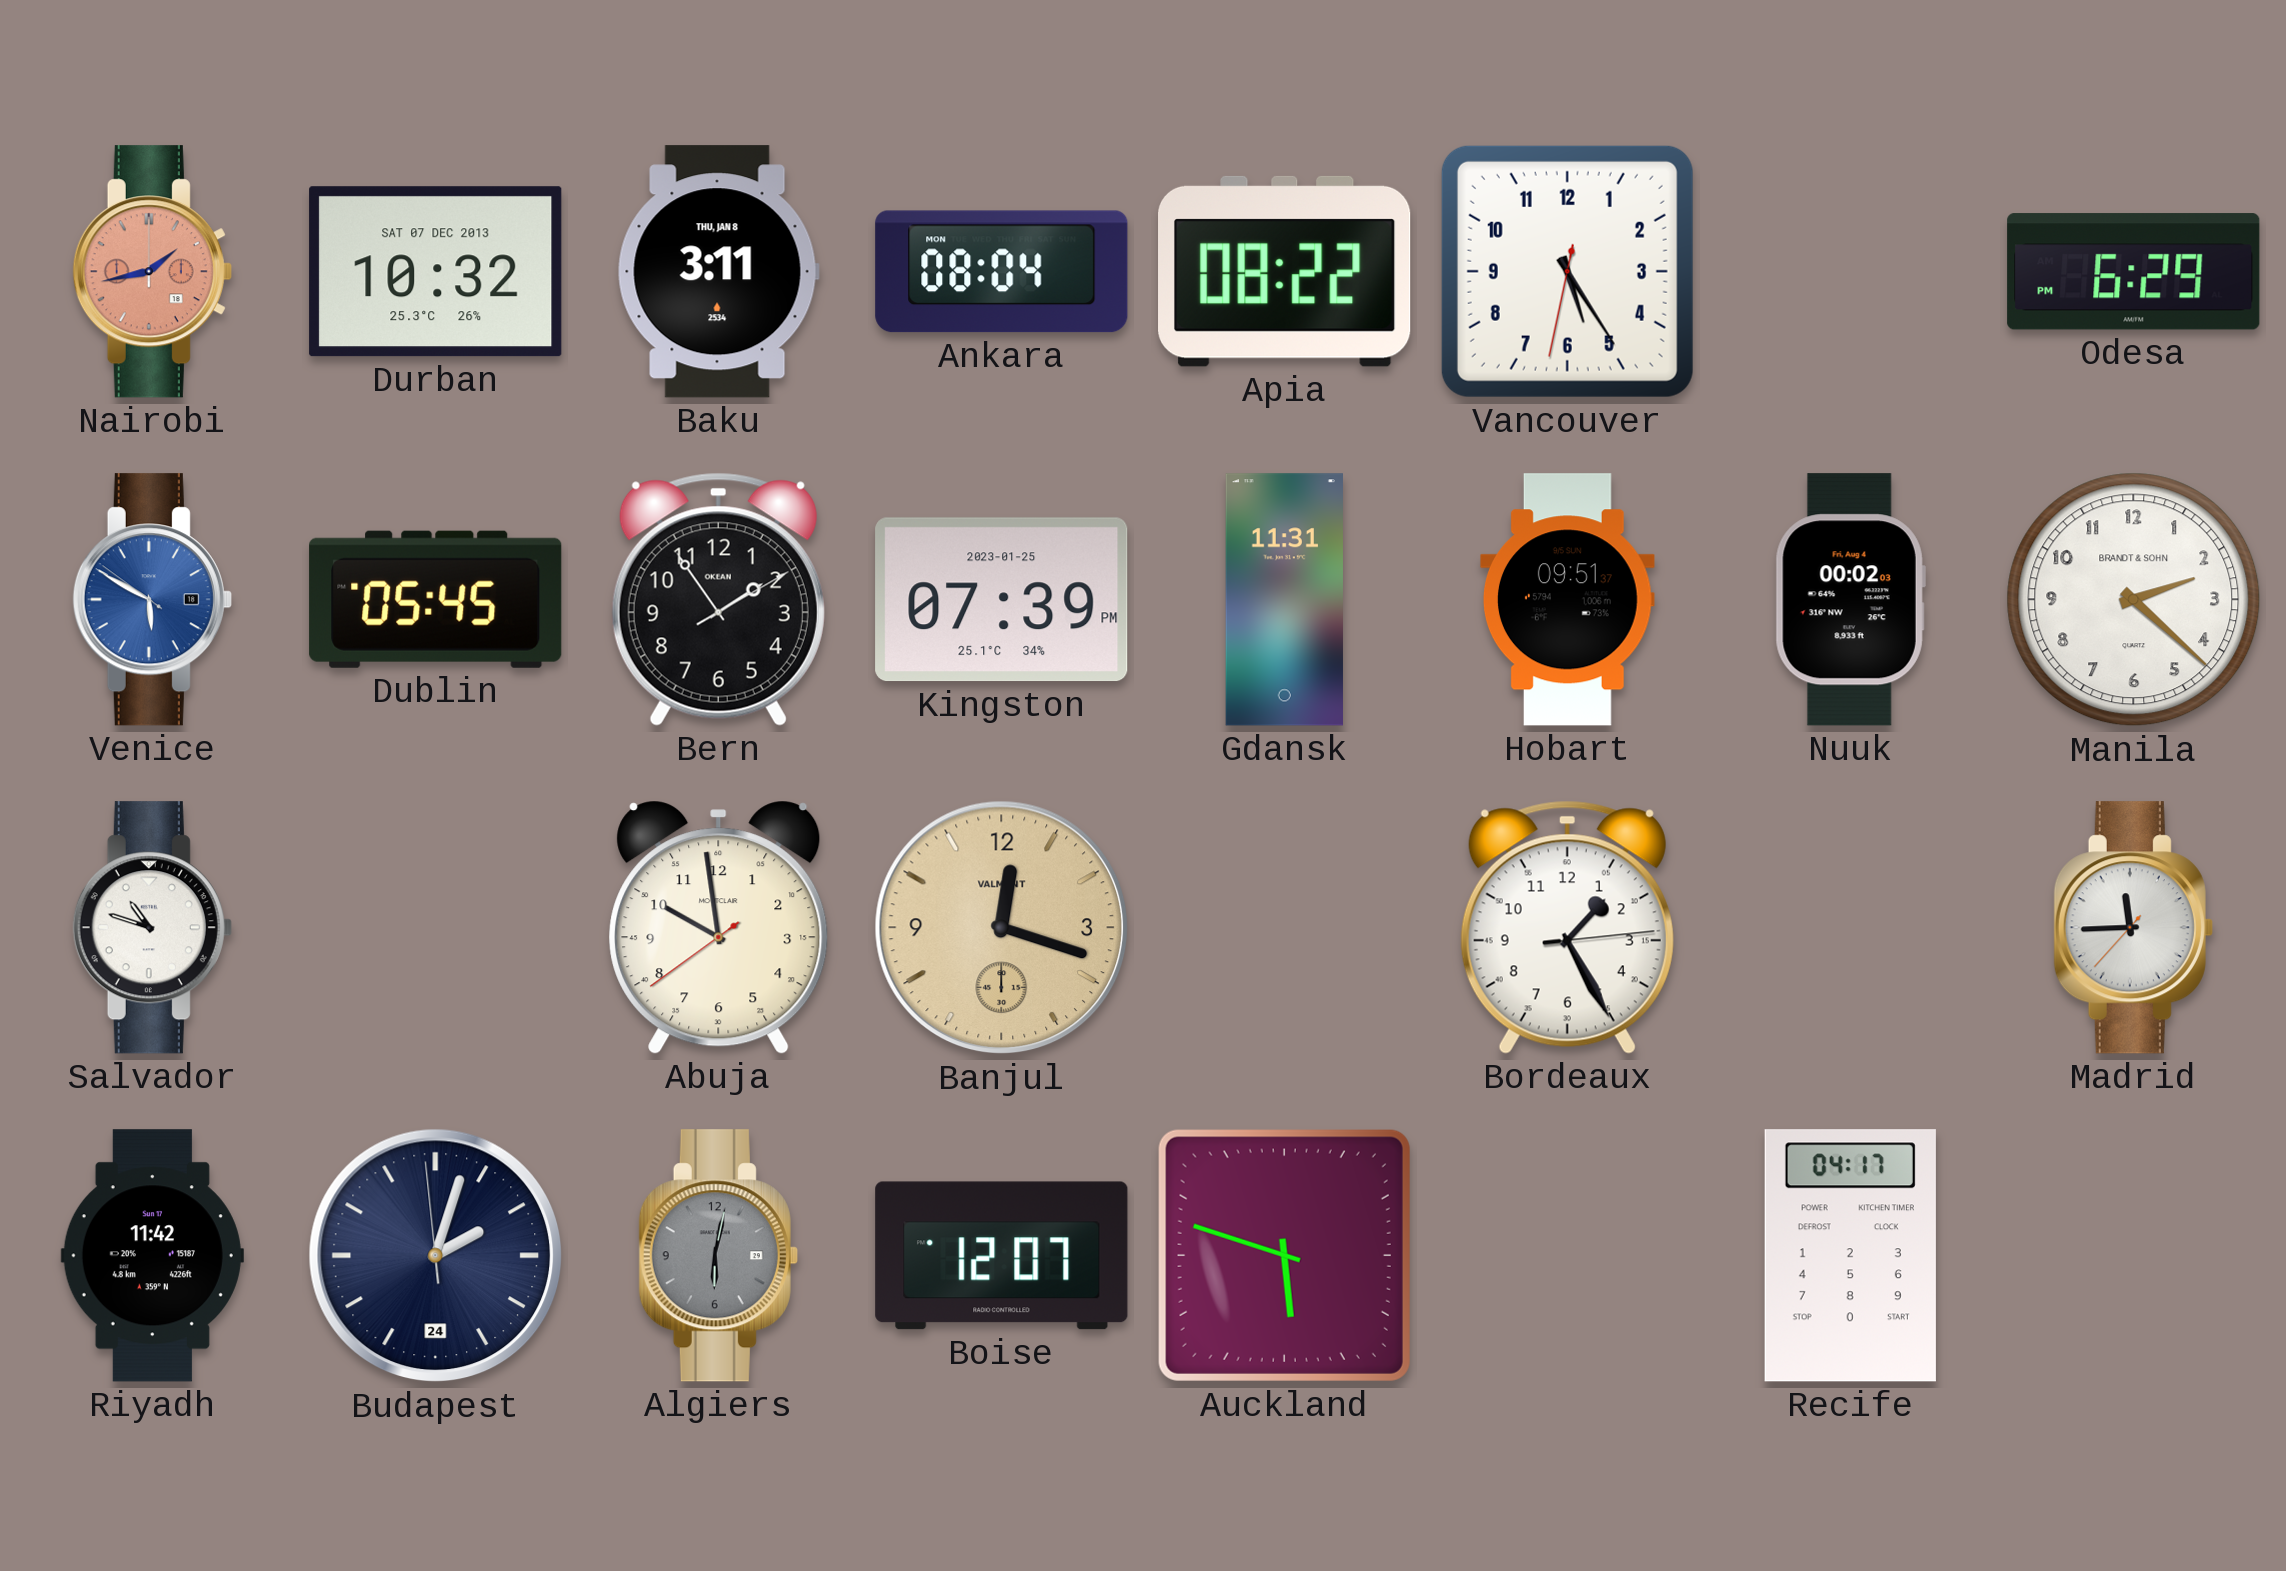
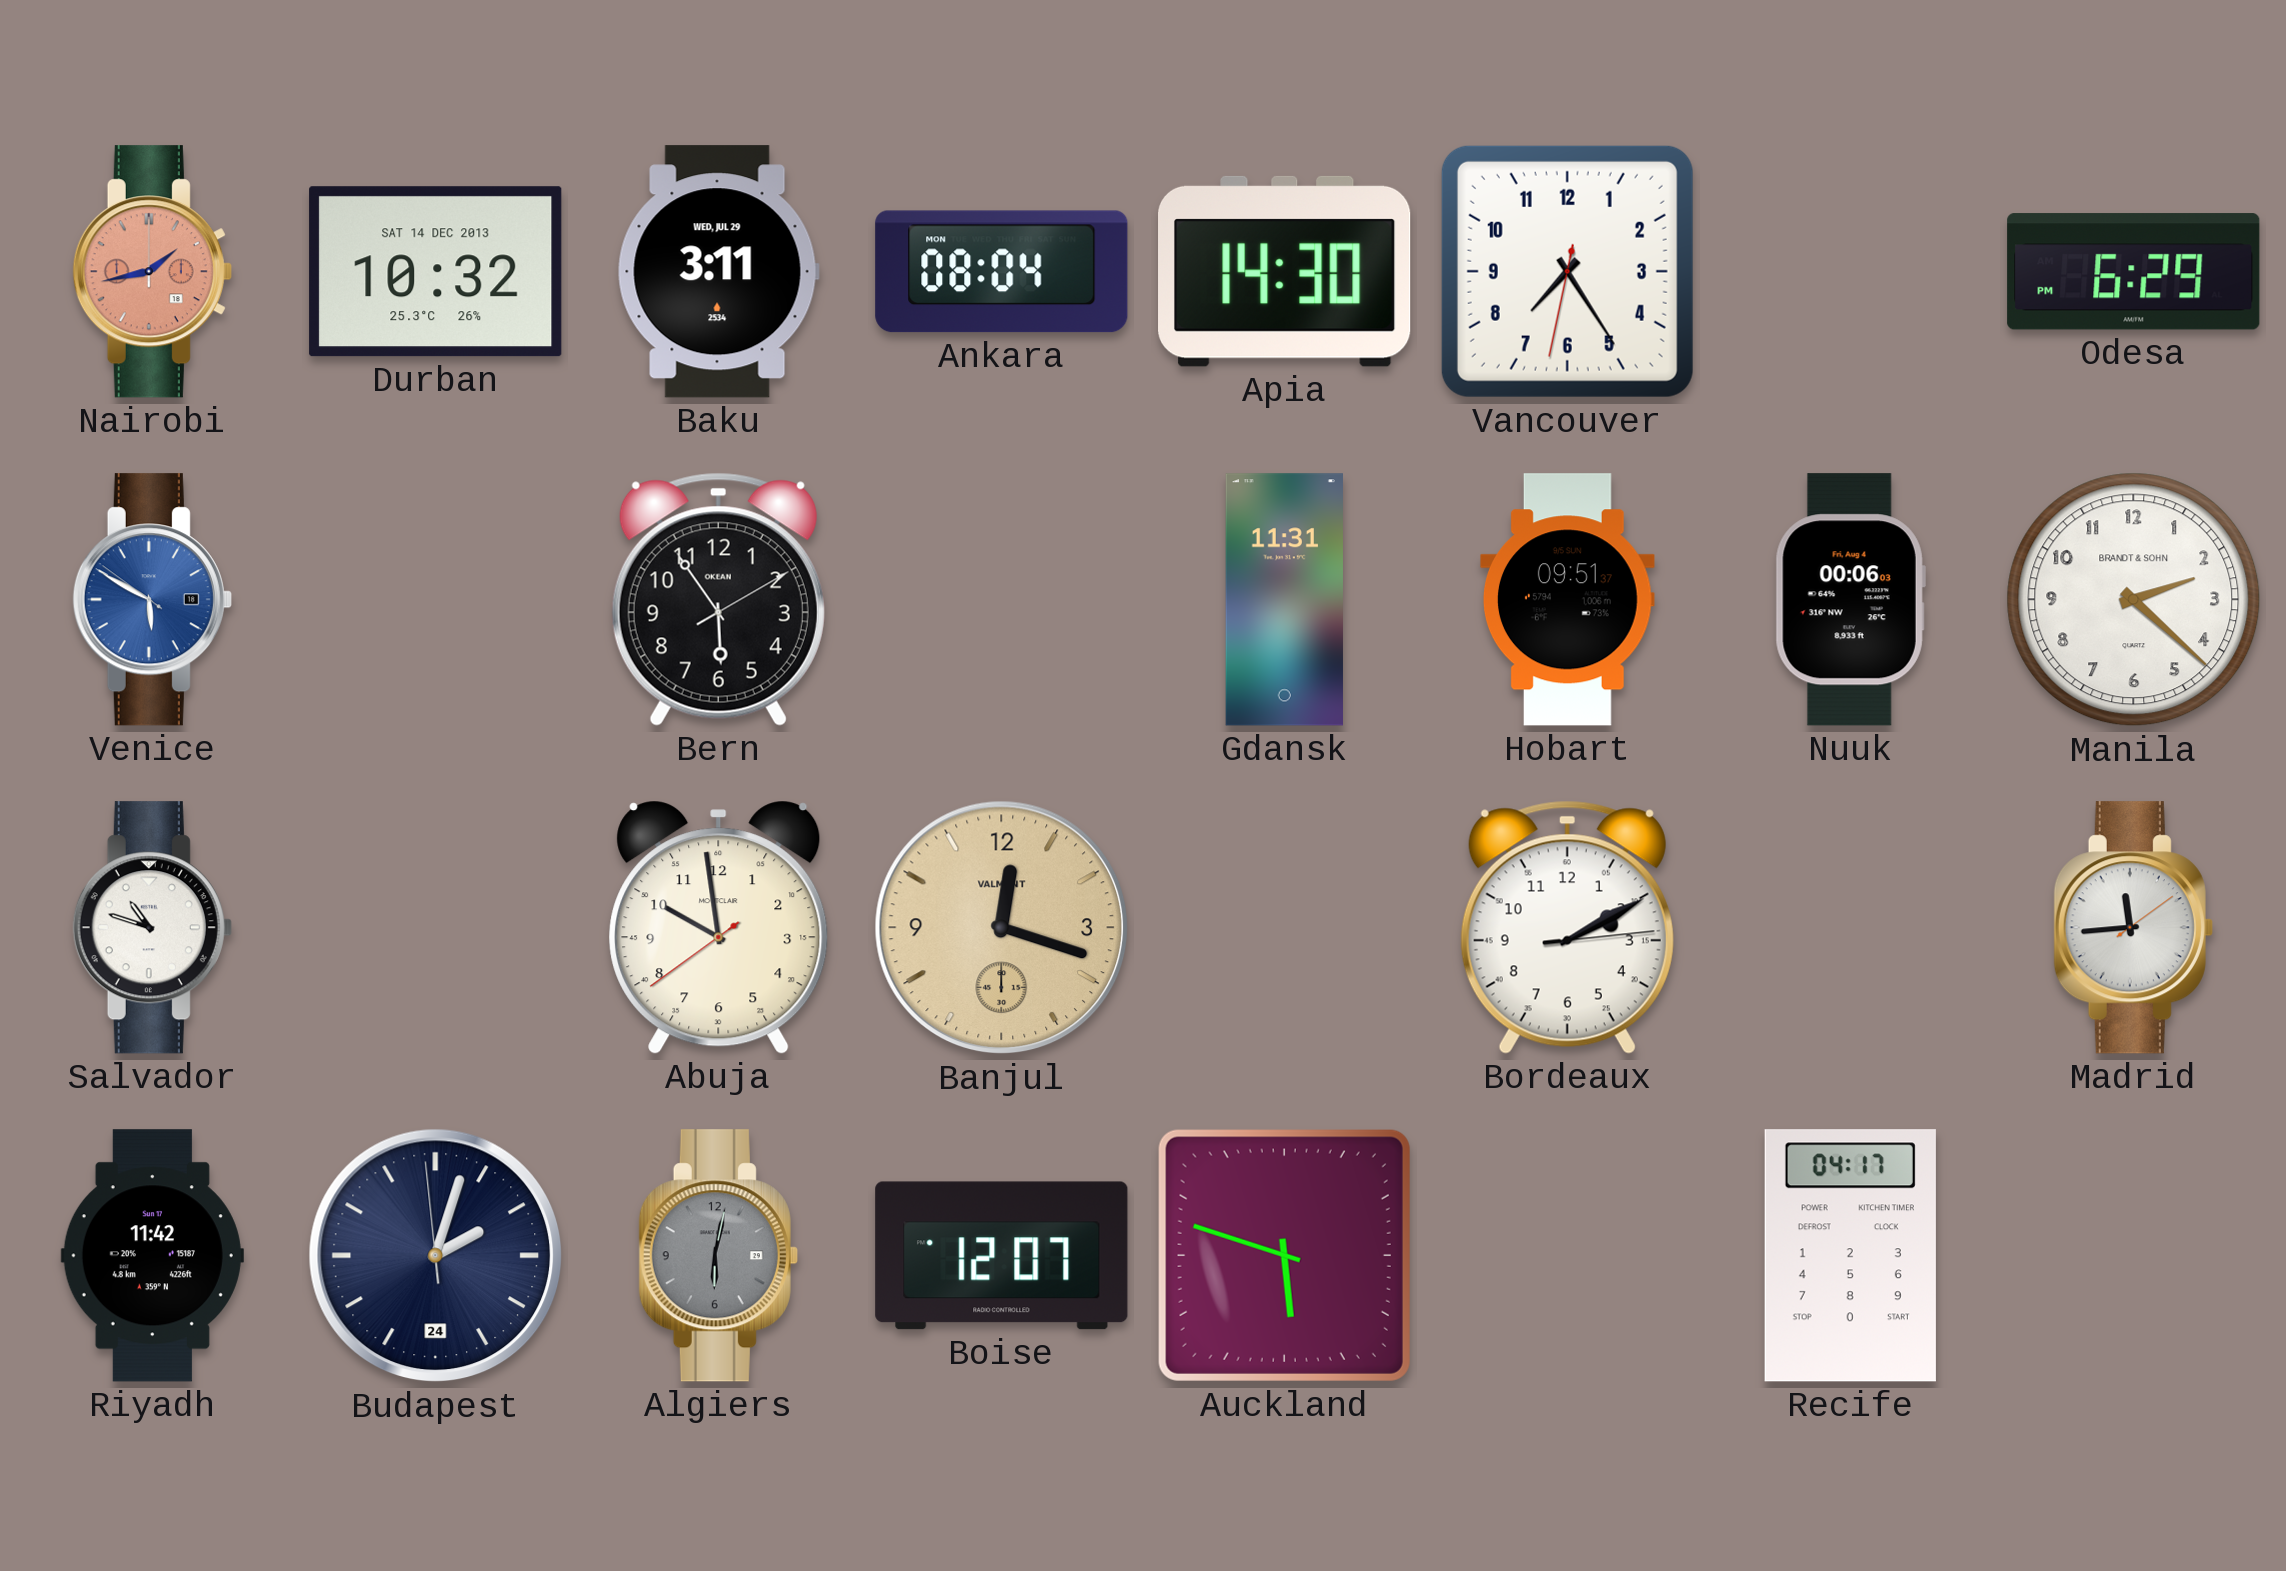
Durban date: SAT 07 DEC 2013 -> SAT 14 DEC 2013 (436, 272)
Baku date: THU, JAN 8 -> WED, JUL 29 (718, 272)
Apia: 08:22 -> 14:30 (1285, 271)
Vancouver: 5:24 -> 7:24 (1567, 271)
Dublin: 05:45 -> none (436, 599)
Bern: 1:54 -> 5:54 (718, 599)
Kingston: 07:39 -> none (1002, 600)
Nuuk: 00:02 -> 00:06 (1850, 600)
Bordeaux: 1:25 -> 2:10 (1567, 927)
Madrid: 11:44:37 -> 11:44:09 (2133, 928)
